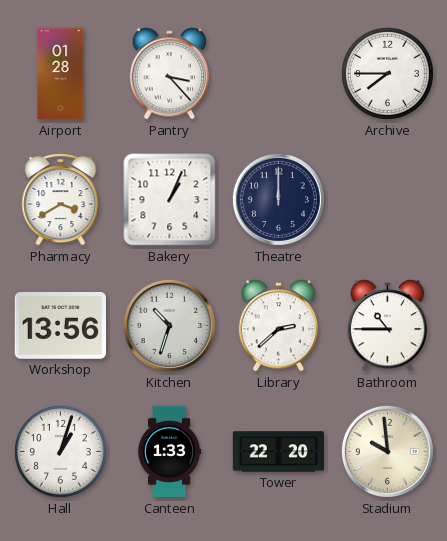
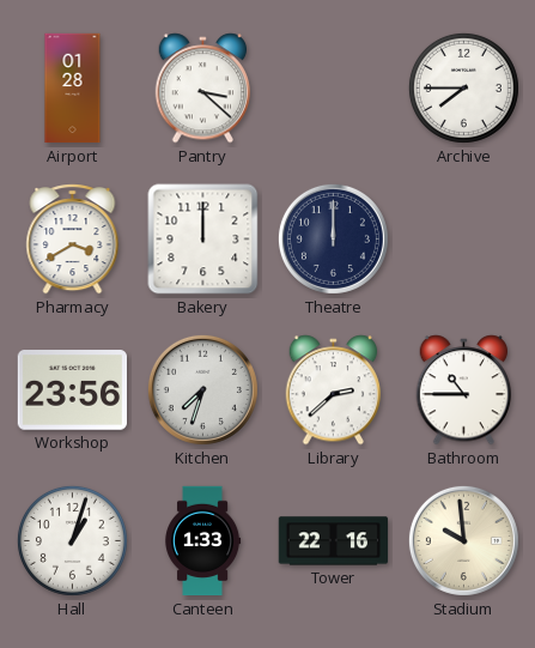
Pantry: 3:23 -> 3:22 (203, 89)
Bakery: 1:04 -> 12:00 (203, 240)
Workshop: 13:56 -> 23:56 (72, 390)
Kitchen: 10:33 -> 7:33 (202, 389)
Tower: 22:20 -> 22:16 (334, 541)
